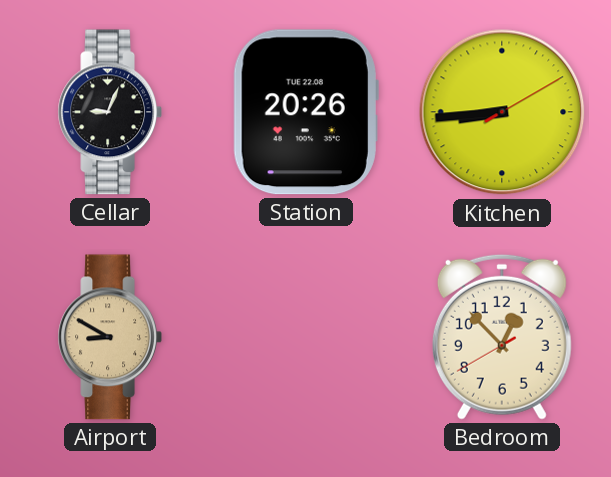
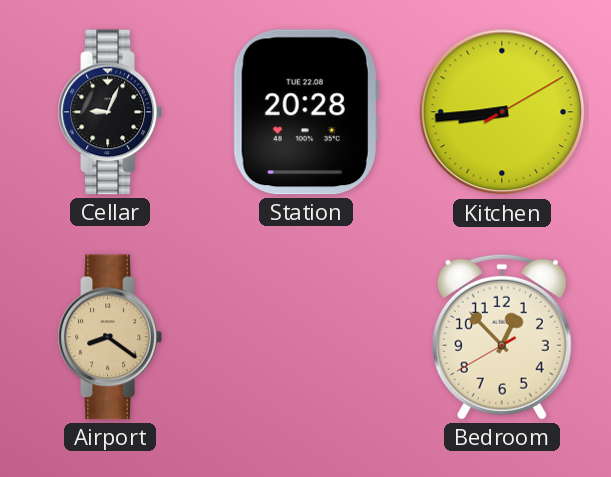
Station: 20:26 -> 20:28 (306, 112)
Airport: 8:50 -> 8:21 (110, 337)
